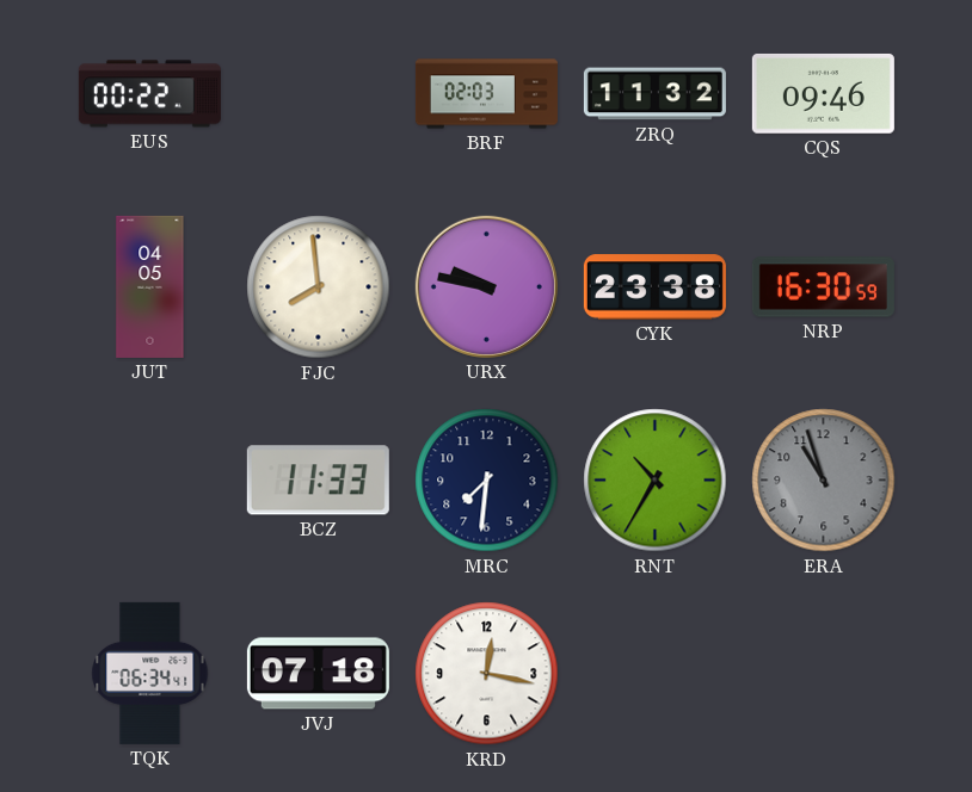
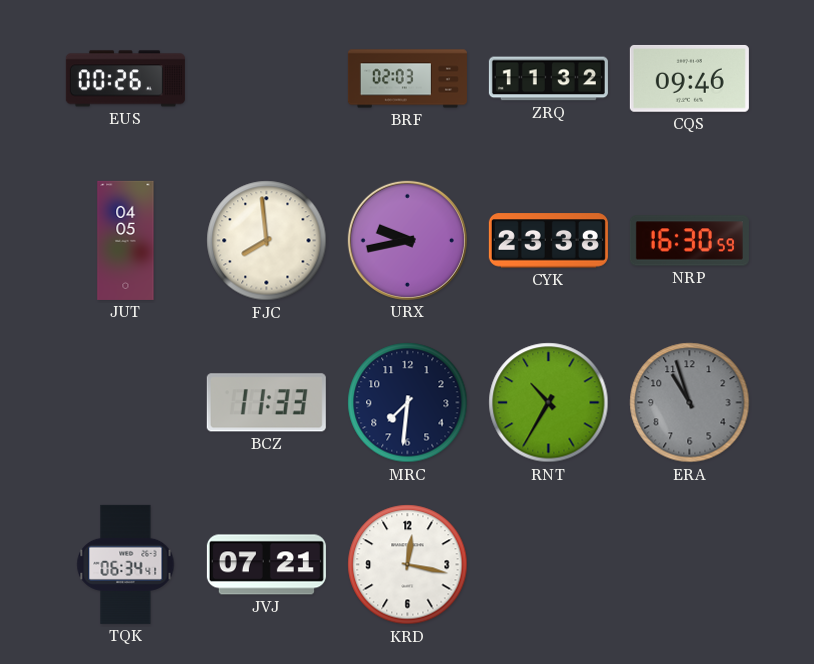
EUS: 00:22 -> 00:26 (125, 79)
URX: 9:47 -> 9:43 (407, 240)
JVJ: 07:18 -> 07:21 (266, 565)
